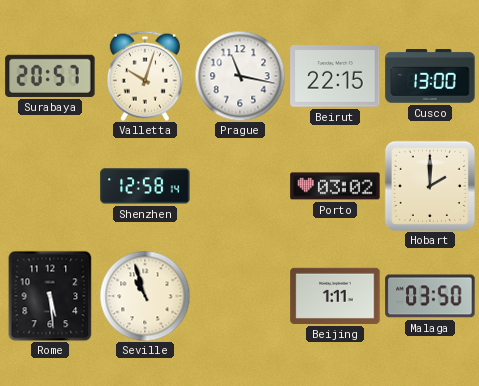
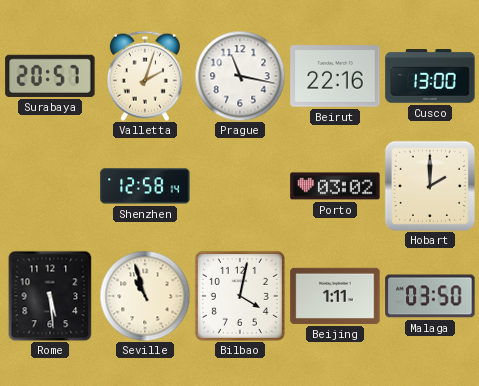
Valletta: 10:03 -> 2:03 (145, 76)
Beirut: 22:15 -> 22:16 (335, 76)
Bilbao: none -> 4:02 (240, 296)
